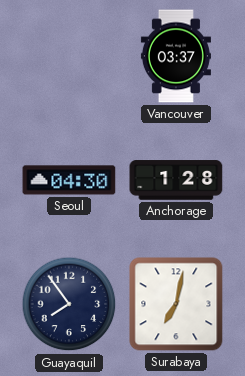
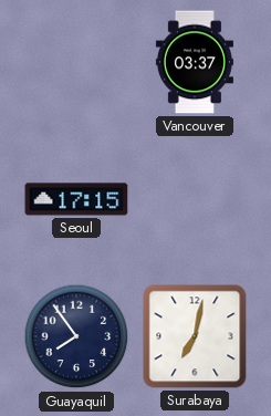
Seoul: 04:30 -> 17:15 (76, 199)
Anchorage: 1:28 -> none (176, 180)
